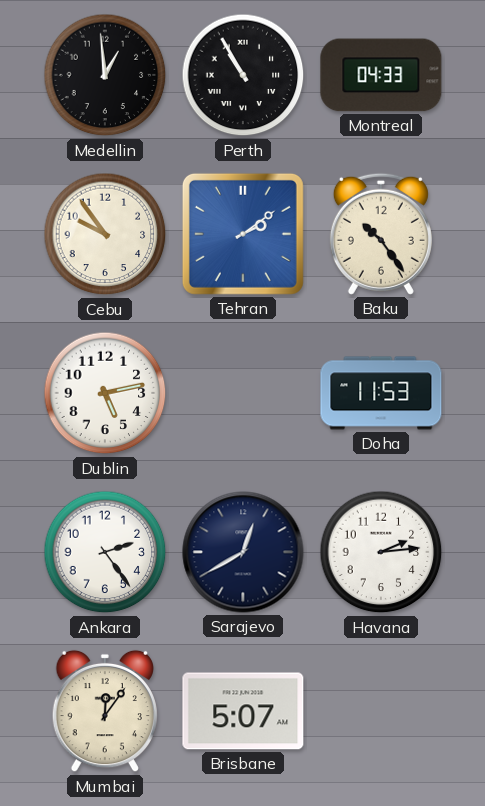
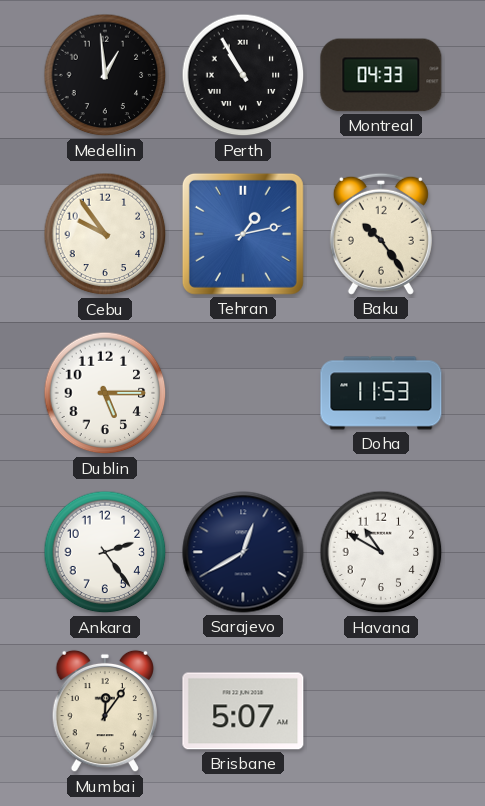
Tehran: 2:09 -> 1:13 (243, 234)
Dublin: 5:13 -> 5:15 (105, 393)
Havana: 2:14 -> 10:50 (381, 552)
